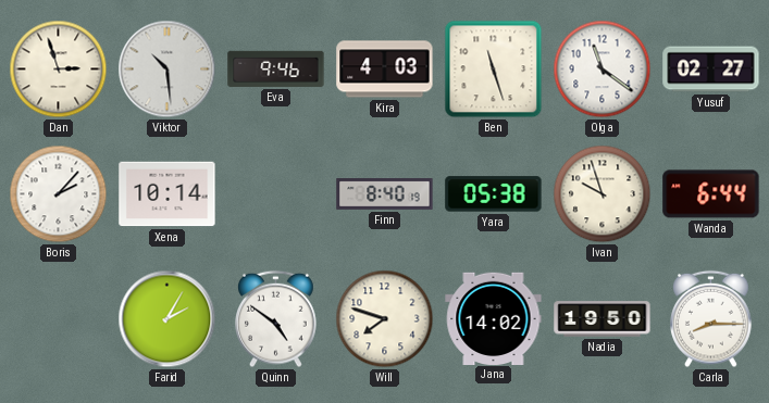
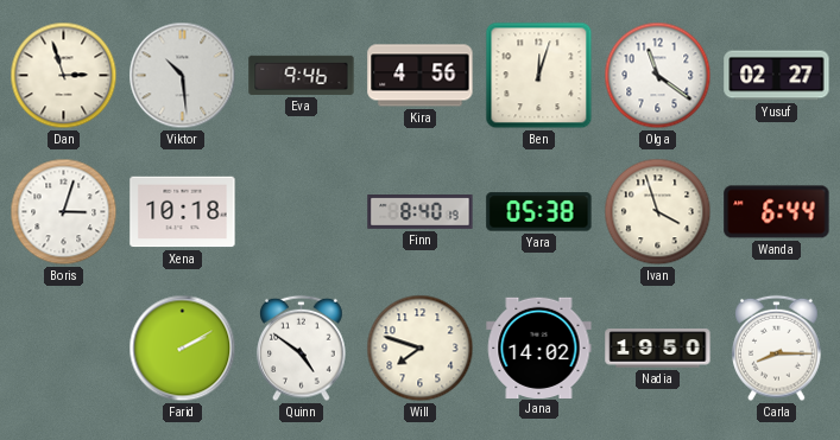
Kira: 4:03 -> 4:56 (421, 76)
Ben: 11:27 -> 12:03 (539, 76)
Boris: 2:07 -> 3:03 (64, 212)
Xena: 10:14 -> 10:18 (183, 212)
Ivan: 9:57 -> 3:57 (658, 212)
Farid: 2:05 -> 2:10 (183, 349)
